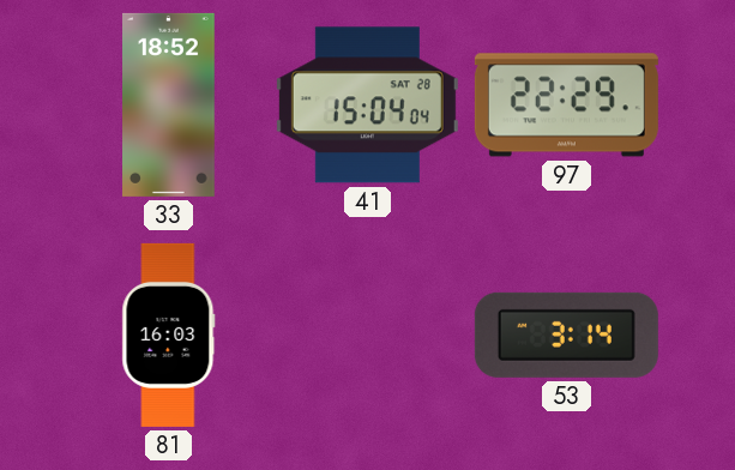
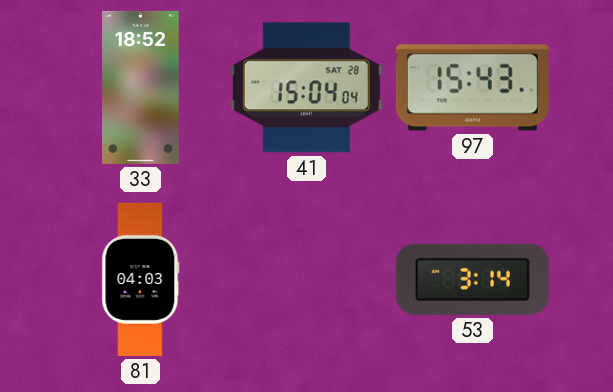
97: 22:29 -> 15:43 (472, 88)
81: 16:03 -> 04:03 (141, 279)
